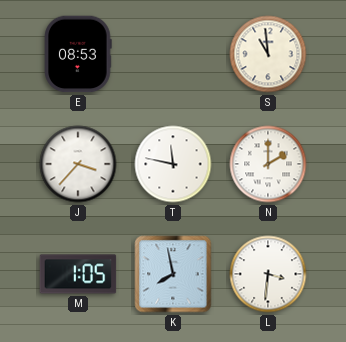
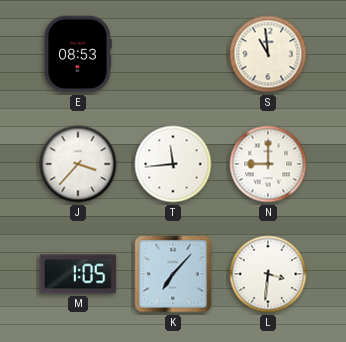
T: 11:47 -> 11:44 (173, 164)
N: 2:00 -> 9:00 (268, 164)
K: 7:58 -> 7:07 (173, 274)
